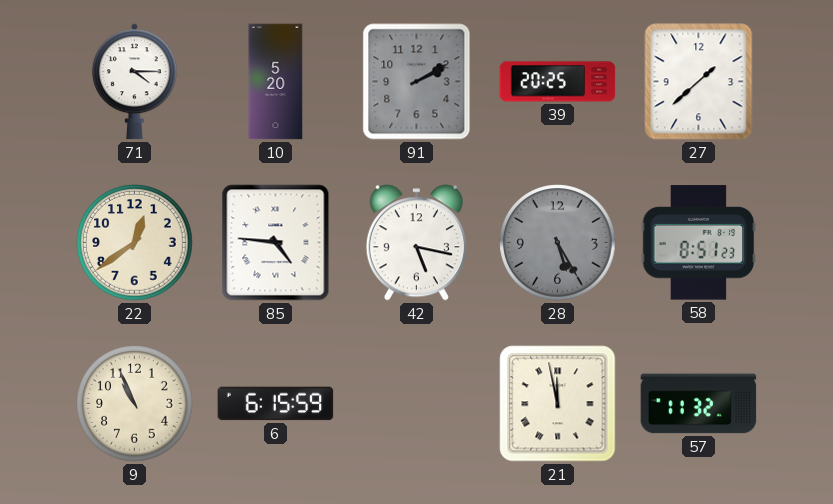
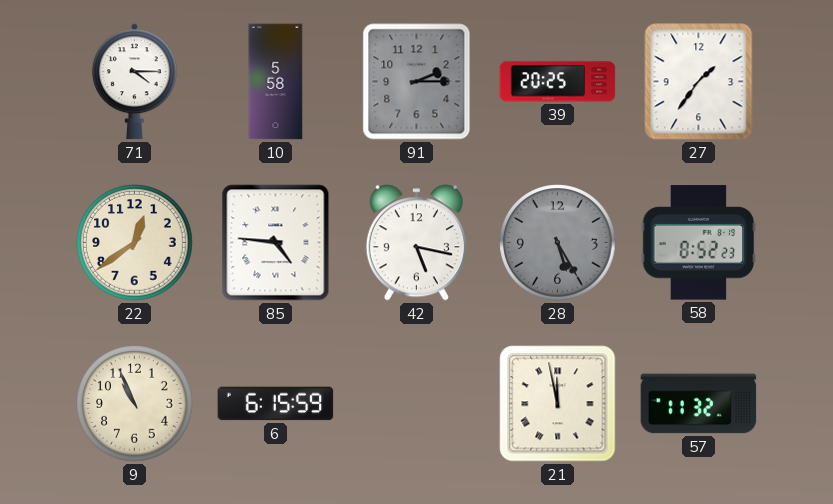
10: 5:20 -> 5:58 (276, 82)
91: 2:10 -> 2:15 (417, 82)
27: 1:38 -> 1:36 (699, 82)
58: 8:51 -> 8:52 (699, 243)
